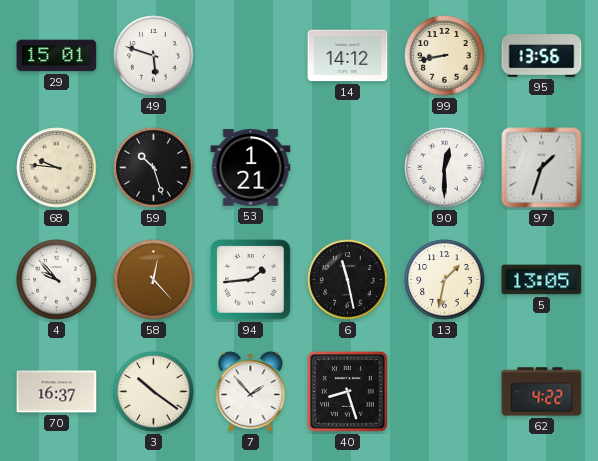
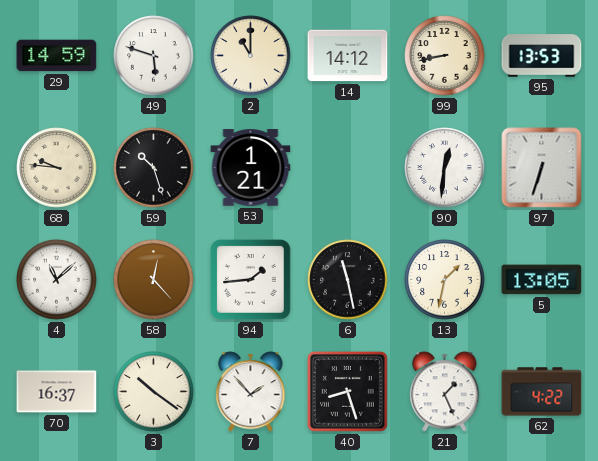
29: 15:01 -> 14:59 (57, 56)
2: none -> 11:00 (251, 56)
95: 13:56 -> 13:53 (542, 56)
90: 12:30 -> 12:31 (445, 168)
97: 1:33 -> 6:33 (542, 168)
4: 9:53 -> 11:08 (57, 280)
21: none -> 1:26 (445, 392)
